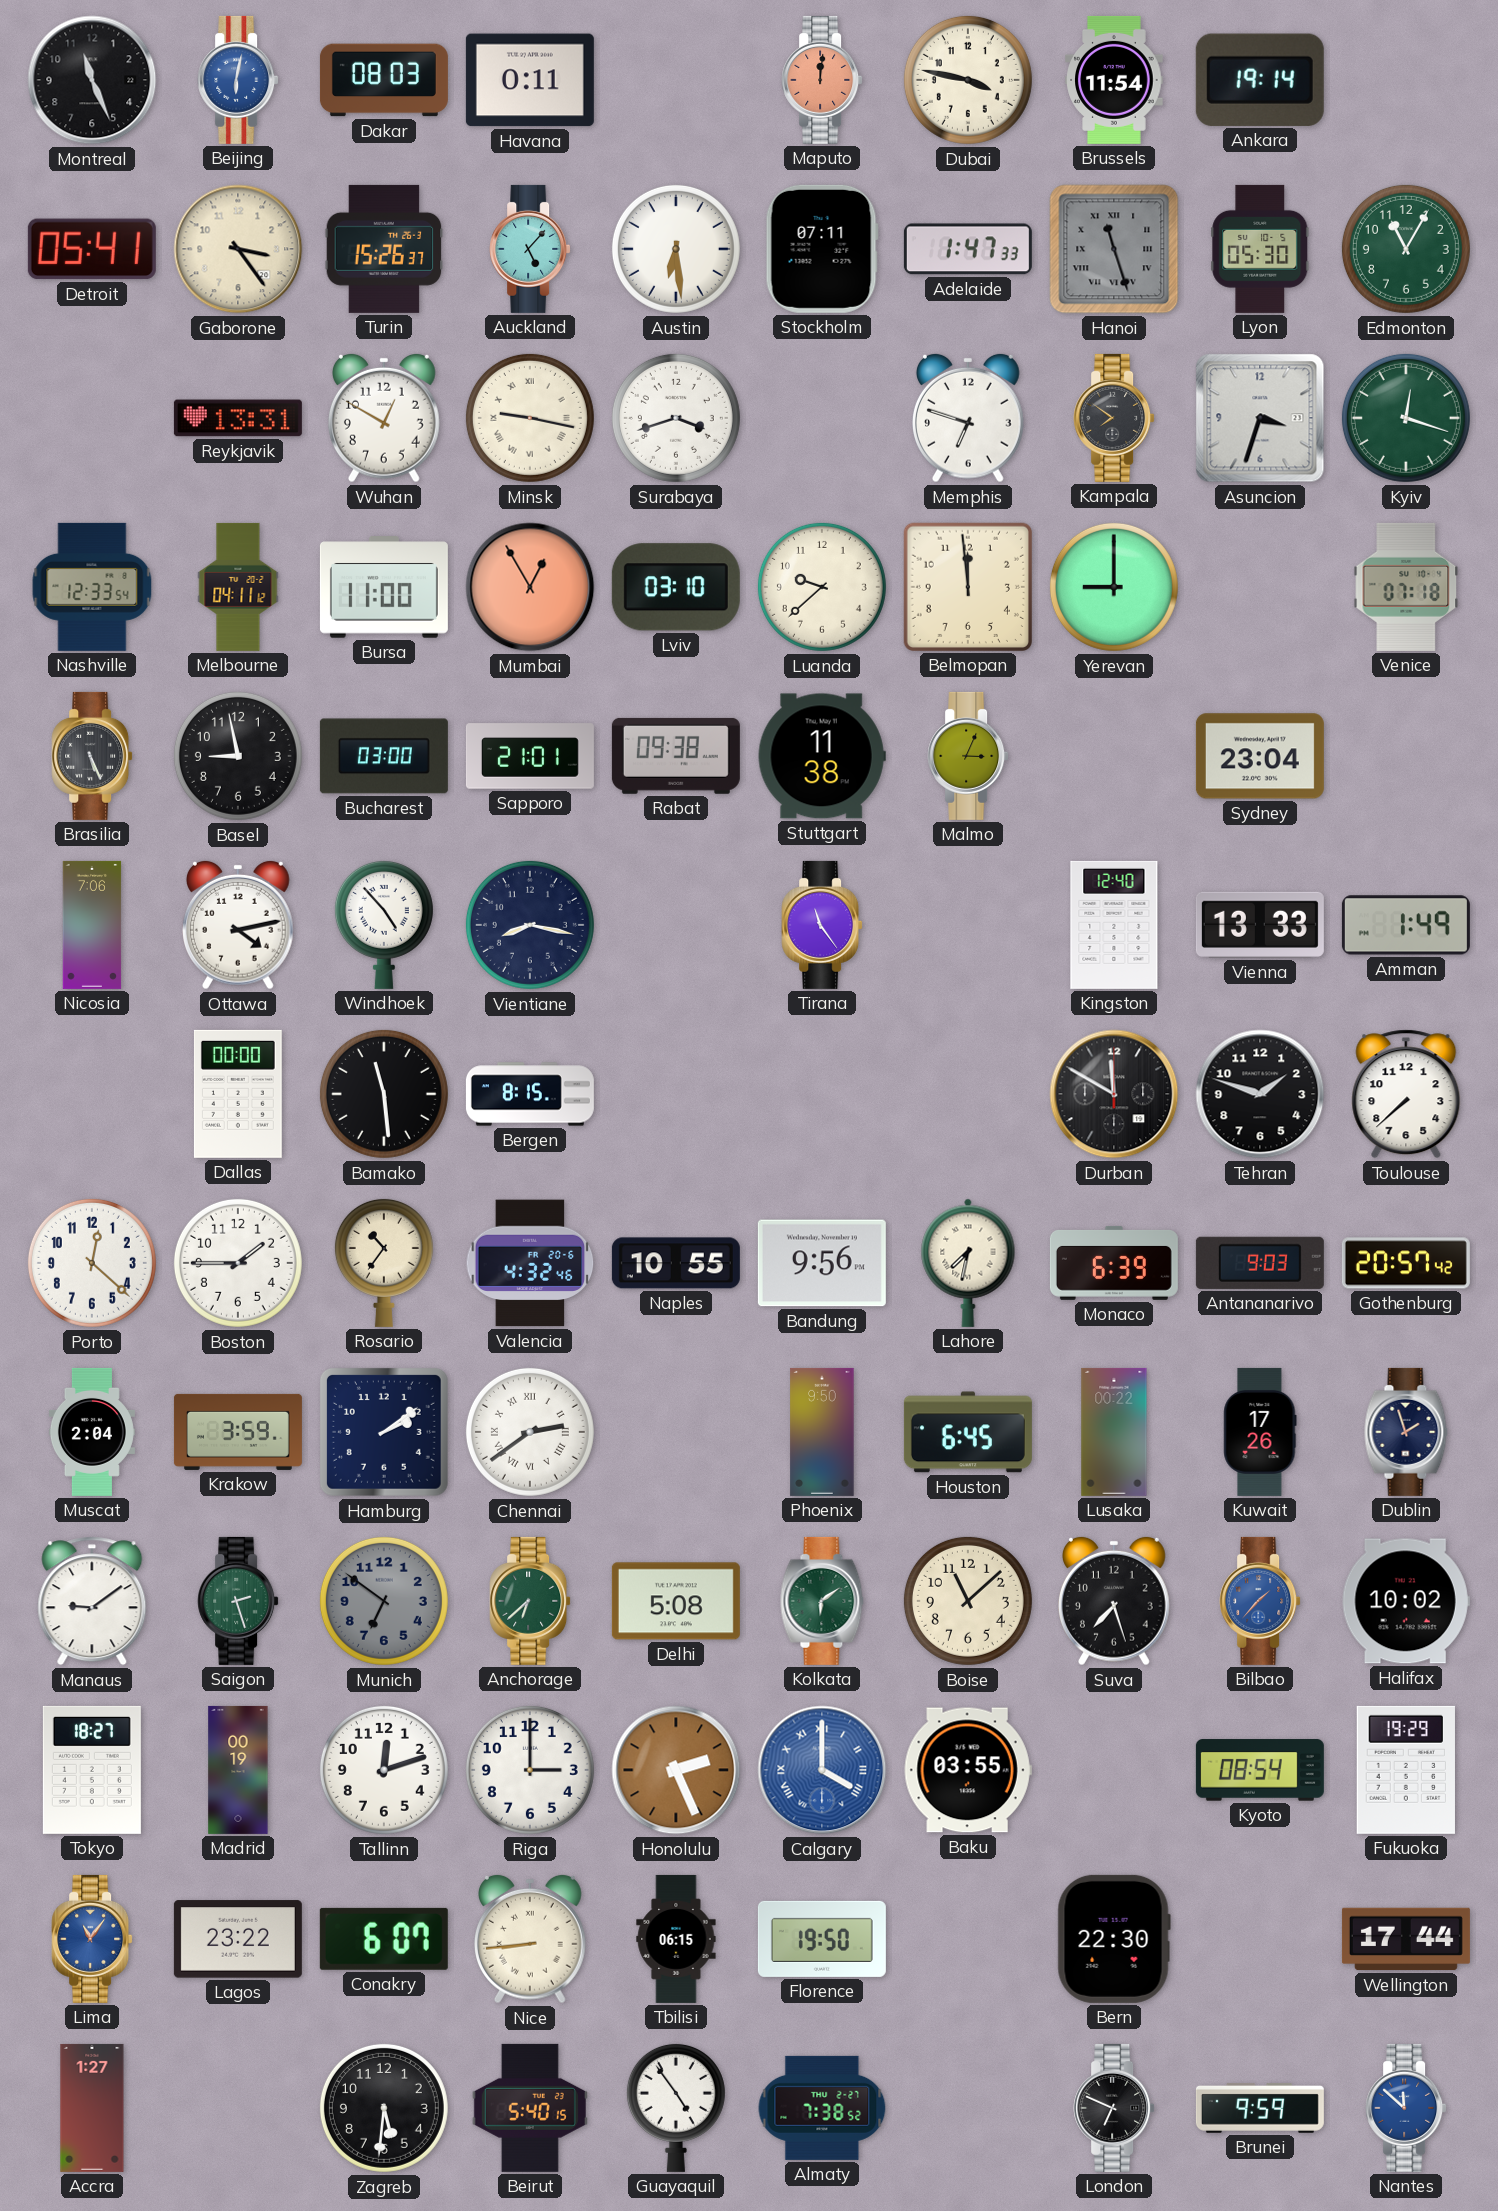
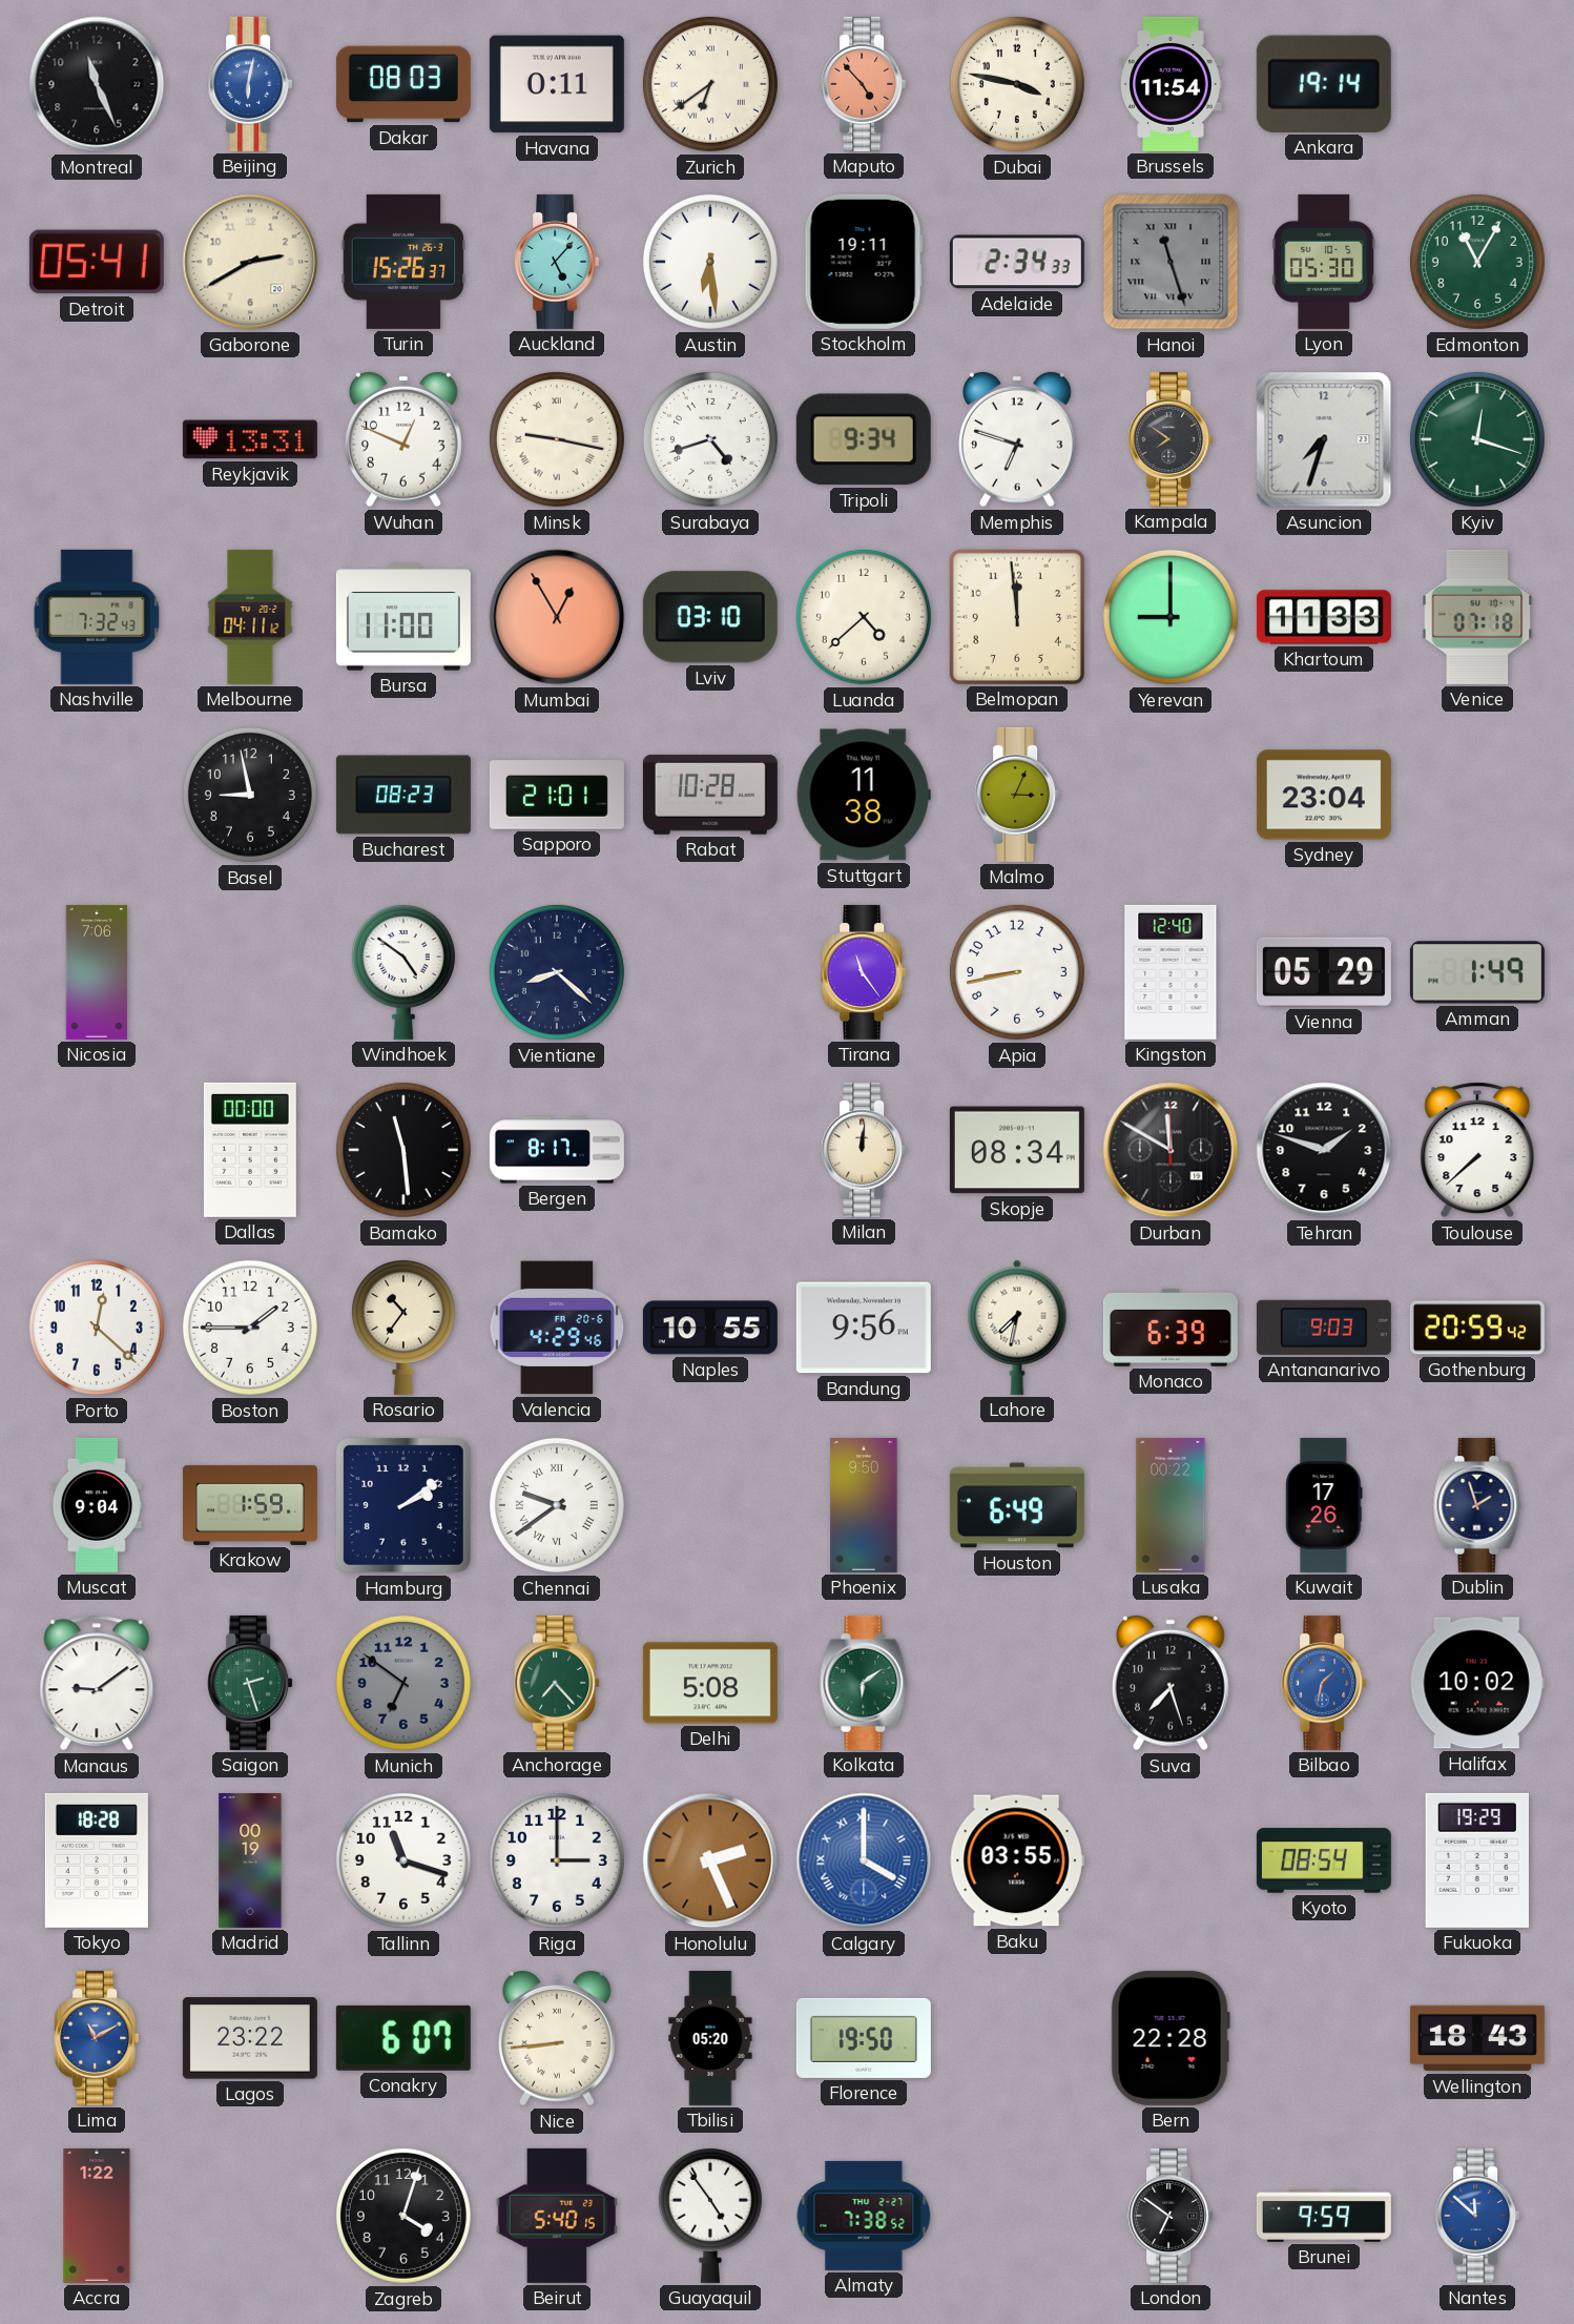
Zurich: none -> 6:39 (710, 84)
Maputo: 12:01 -> 4:53 (864, 84)
Gaborone: 3:24 -> 2:40 (250, 262)
Stockholm: 07:11 -> 19:11 (864, 262)
Adelaide: 1:47 -> 2:34 (1017, 262)
Wuhan: 12:50 -> 12:49 (405, 439)
Surabaya: 3:42 -> 4:42 (710, 439)
Tripoli: none -> 9:34 (864, 439)
Asuncion: 3:33 -> 7:33 (1324, 439)
Nashville: 12:33 -> 7:32 (97, 617)
Luanda: 9:38 -> 4:38 (864, 617)
Khartoum: none -> 11:33 (1324, 617)
Brasilia: 5:26 -> none (92, 756)
Bucharest: 03:00 -> 08:23 (403, 795)
Rabat: 09:38 -> 10:28 (710, 795)
Ottawa: 4:13 -> none (239, 925)
Windhoek: 4:53 -> 4:51 (403, 971)
Vientiane: 8:17 -> 8:22 (557, 972)
Apia: none -> 8:43 (1017, 972)
Vienna: 13:33 -> 05:29 (1324, 972)
Bergen: 8:15 -> 8:17 (557, 1150)
Milan: none -> 12:01 (864, 1150)
Skopje: none -> 08:34 (1017, 1150)
Valencia: 4:32 -> 4:29 (557, 1328)
Gothenburg: 20:57 -> 20:59 (1477, 1328)
Muscat: 2:04 -> 9:04 (97, 1505)
Krakow: 3:59 -> 1:59 (250, 1505)
Chennai: 2:39 -> 9:39 (557, 1505)
Houston: 6:45 -> 6:49 (1017, 1505)
Anchorage: 6:38 -> 7:23 (557, 1683)
Boise: 11:08 -> none (968, 1601)
Bilbao: 1:37 -> 1:32 (1324, 1683)
Tokyo: 18:27 -> 18:28 (97, 1860)
Tallinn: 12:12 -> 11:18 (403, 1860)
Lima: 11:06 -> 11:10 (97, 2038)
Tbilisi: 06:15 -> 05:20 (710, 2038)
Bern: 22:30 -> 22:28 (1171, 2038)
Wellington: 17:44 -> 18:43 (1477, 2038)
Accra: 1:27 -> 1:22 (97, 2216)
Zagreb: 5:31 -> 4:03 (403, 2216)
London: 6:49 -> 6:51 (1171, 2216)
